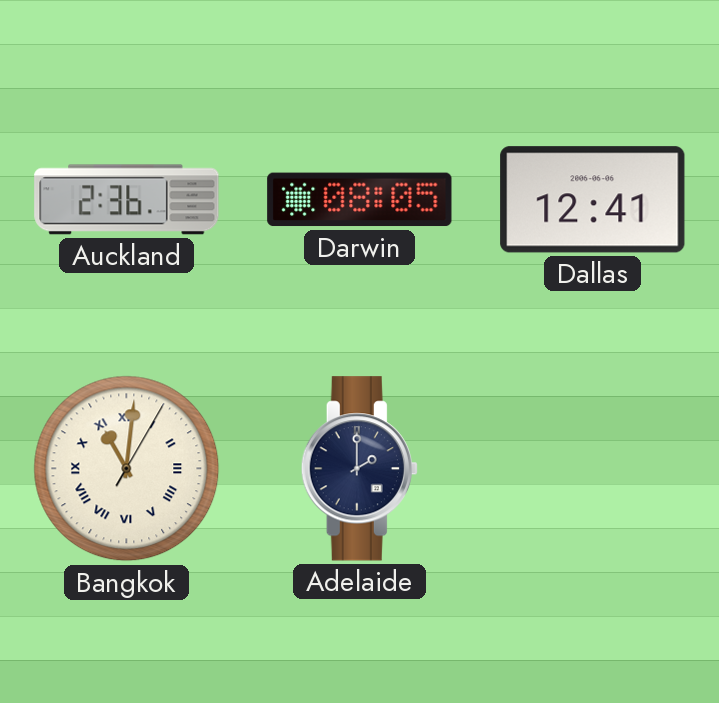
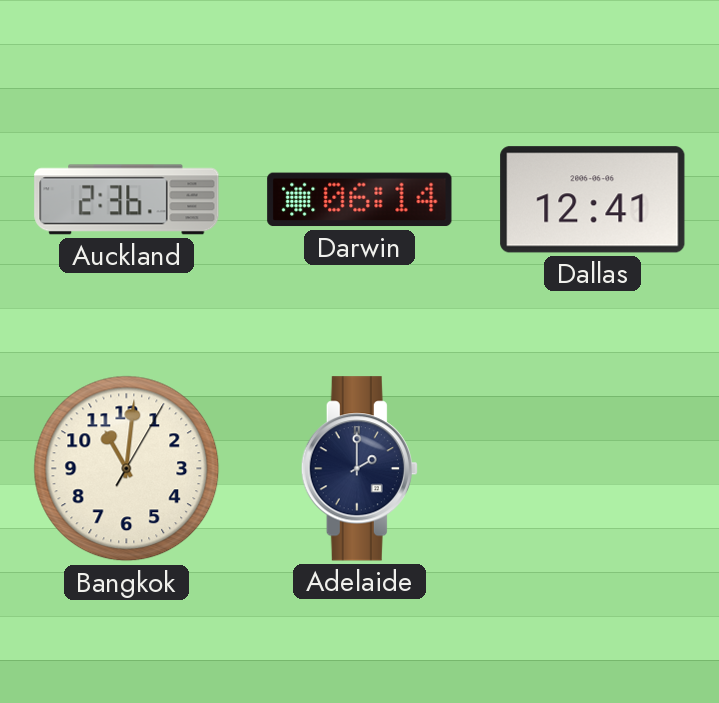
Darwin: 08:05 -> 06:14 (360, 200)
Bangkok numerals: Roman -> Arabic (127, 469)
